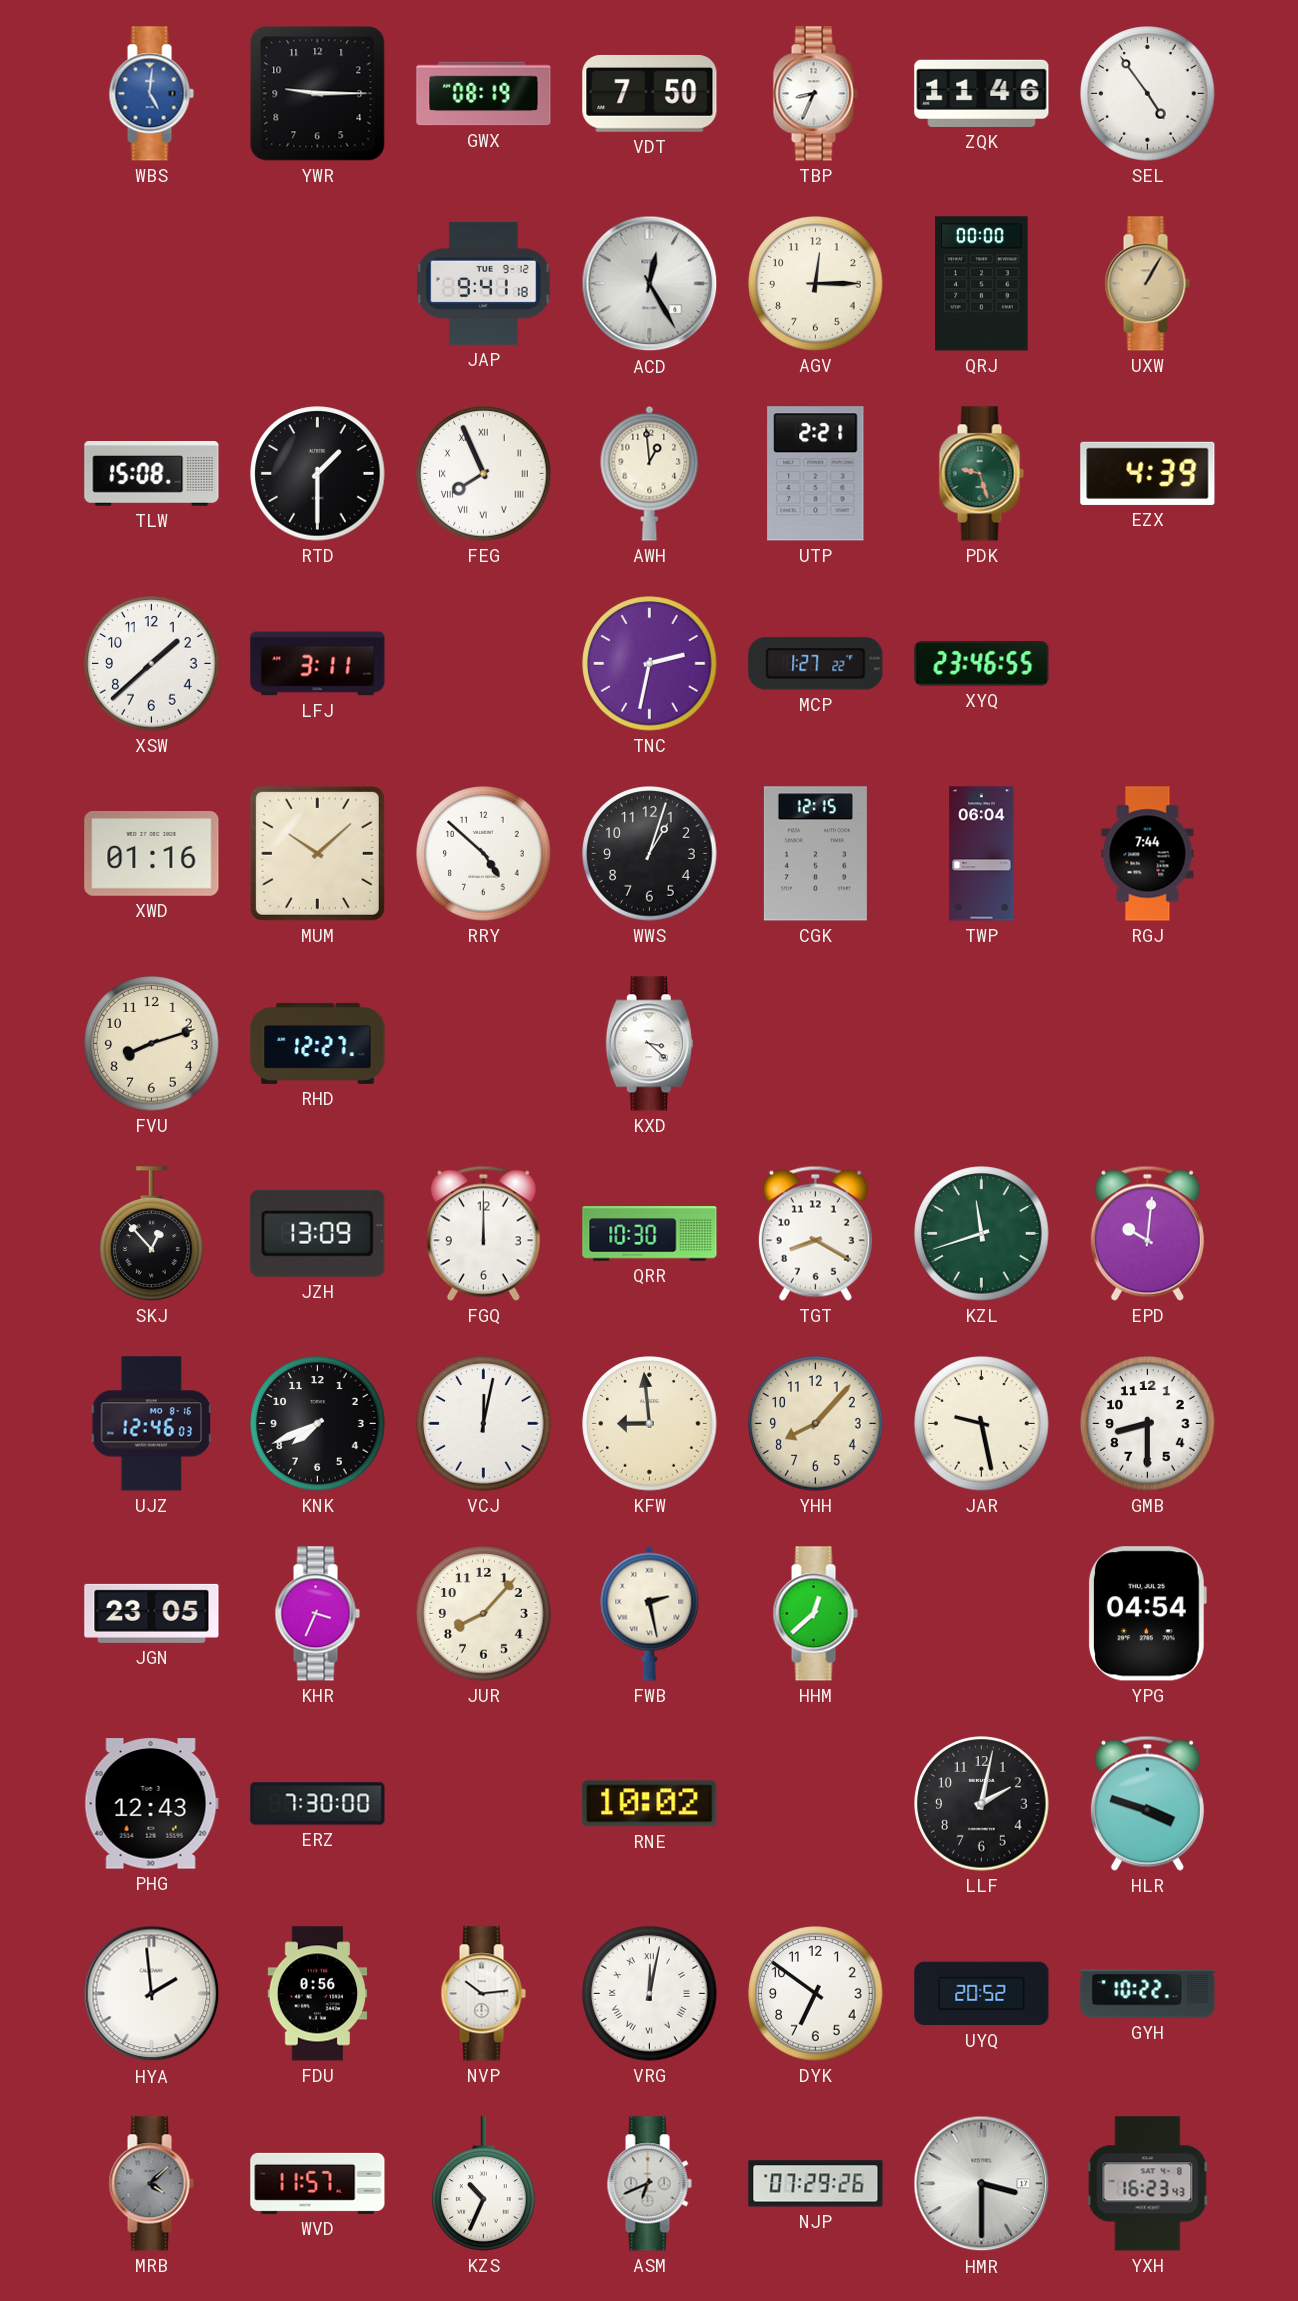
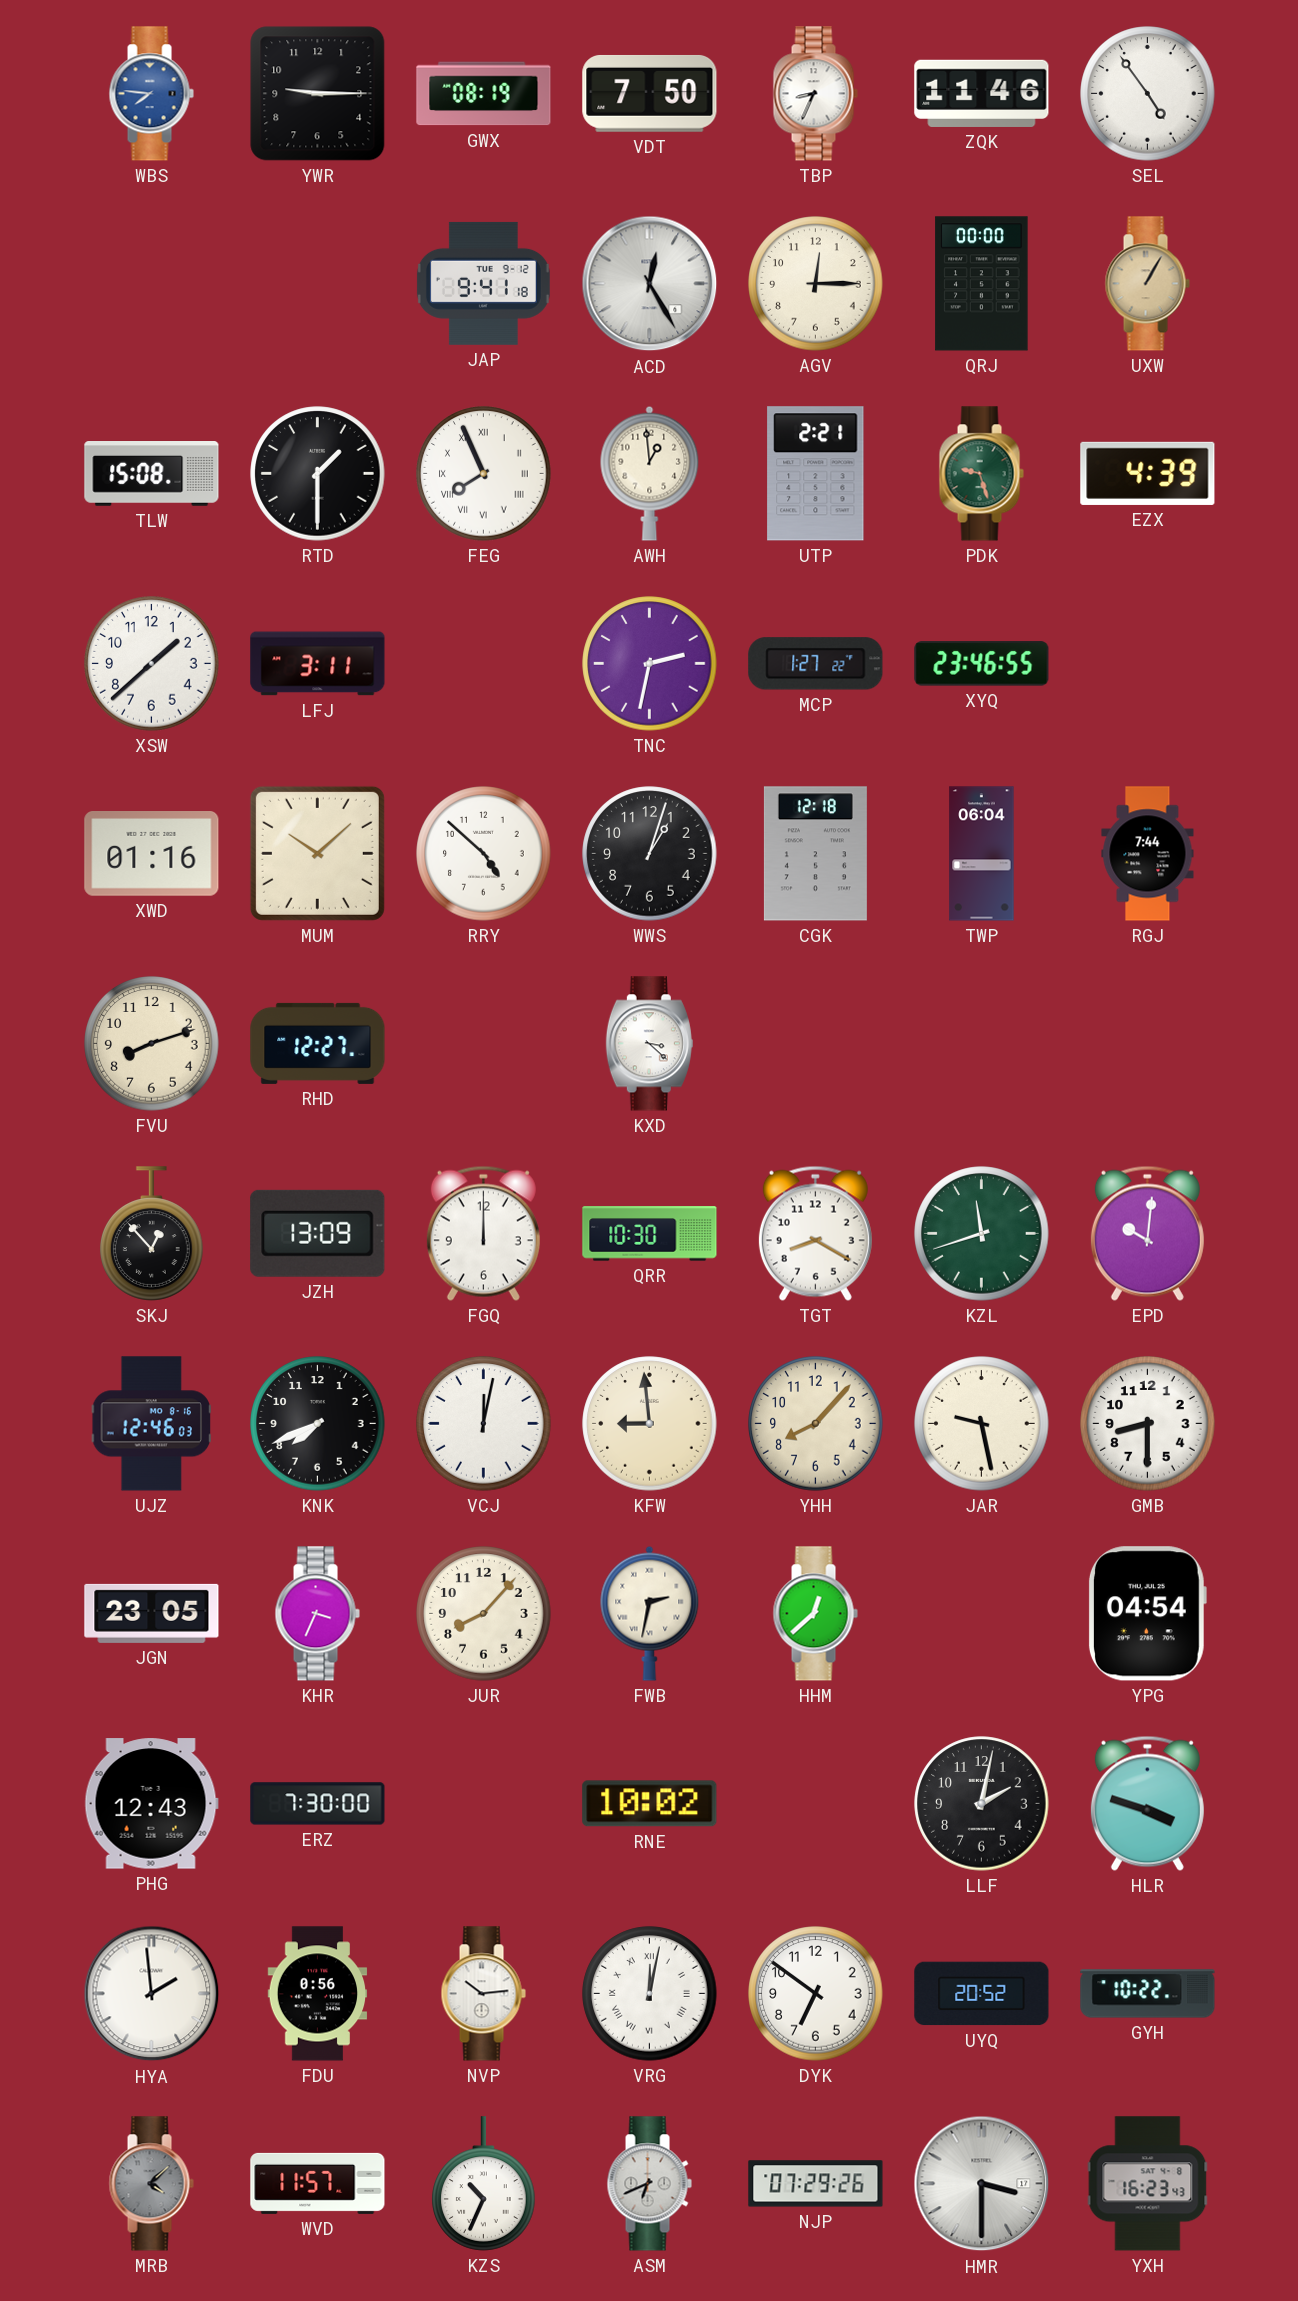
WBS: 5:01 -> 7:46 (151, 94)
CGK: 12:15 -> 12:18 (815, 854)
FWB: 2:28 -> 2:32 (650, 1613)
